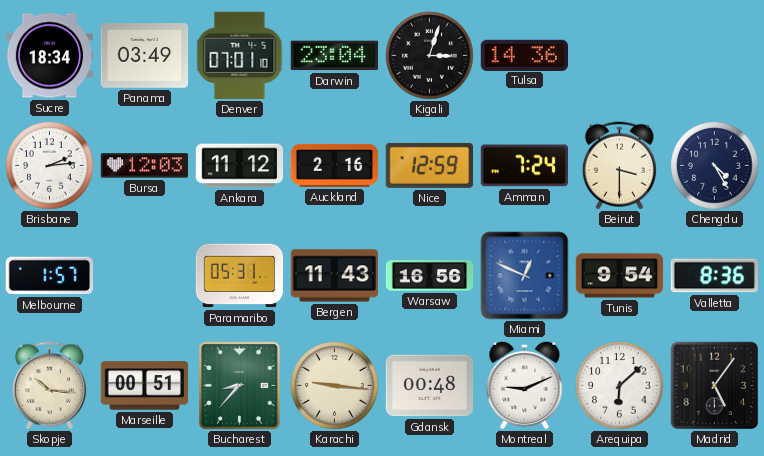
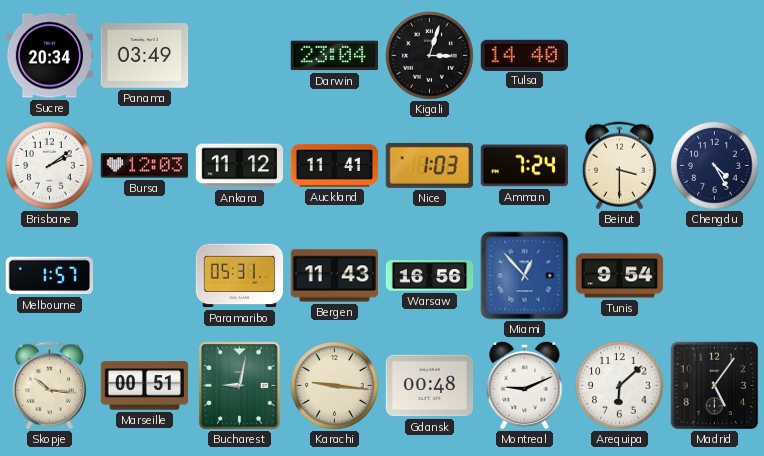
Sucre: 18:34 -> 20:34 (50, 56)
Denver: 07:01 -> none (240, 56)
Tulsa: 14:36 -> 14:40 (524, 55)
Brisbane: 2:14 -> 2:09 (50, 166)
Auckland: 2:16 -> 11:41 (335, 165)
Nice: 12:59 -> 1:03 (429, 165)
Miami: 12:49 -> 12:53 (525, 276)
Valletta: 8:36 -> none (714, 276)
Bucharest: 8:37 -> 9:02 (240, 386)
